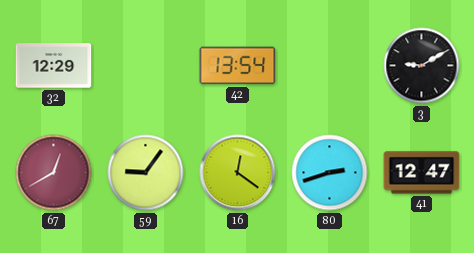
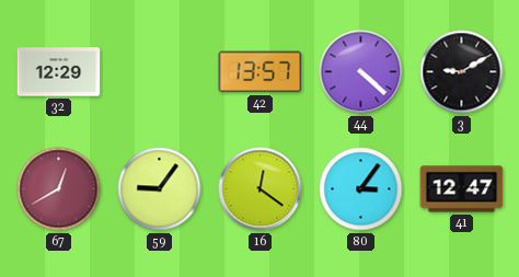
42: 13:54 -> 13:57 (261, 72)
44: none -> 4:22 (361, 72)
80: 2:42 -> 3:06 (361, 189)
